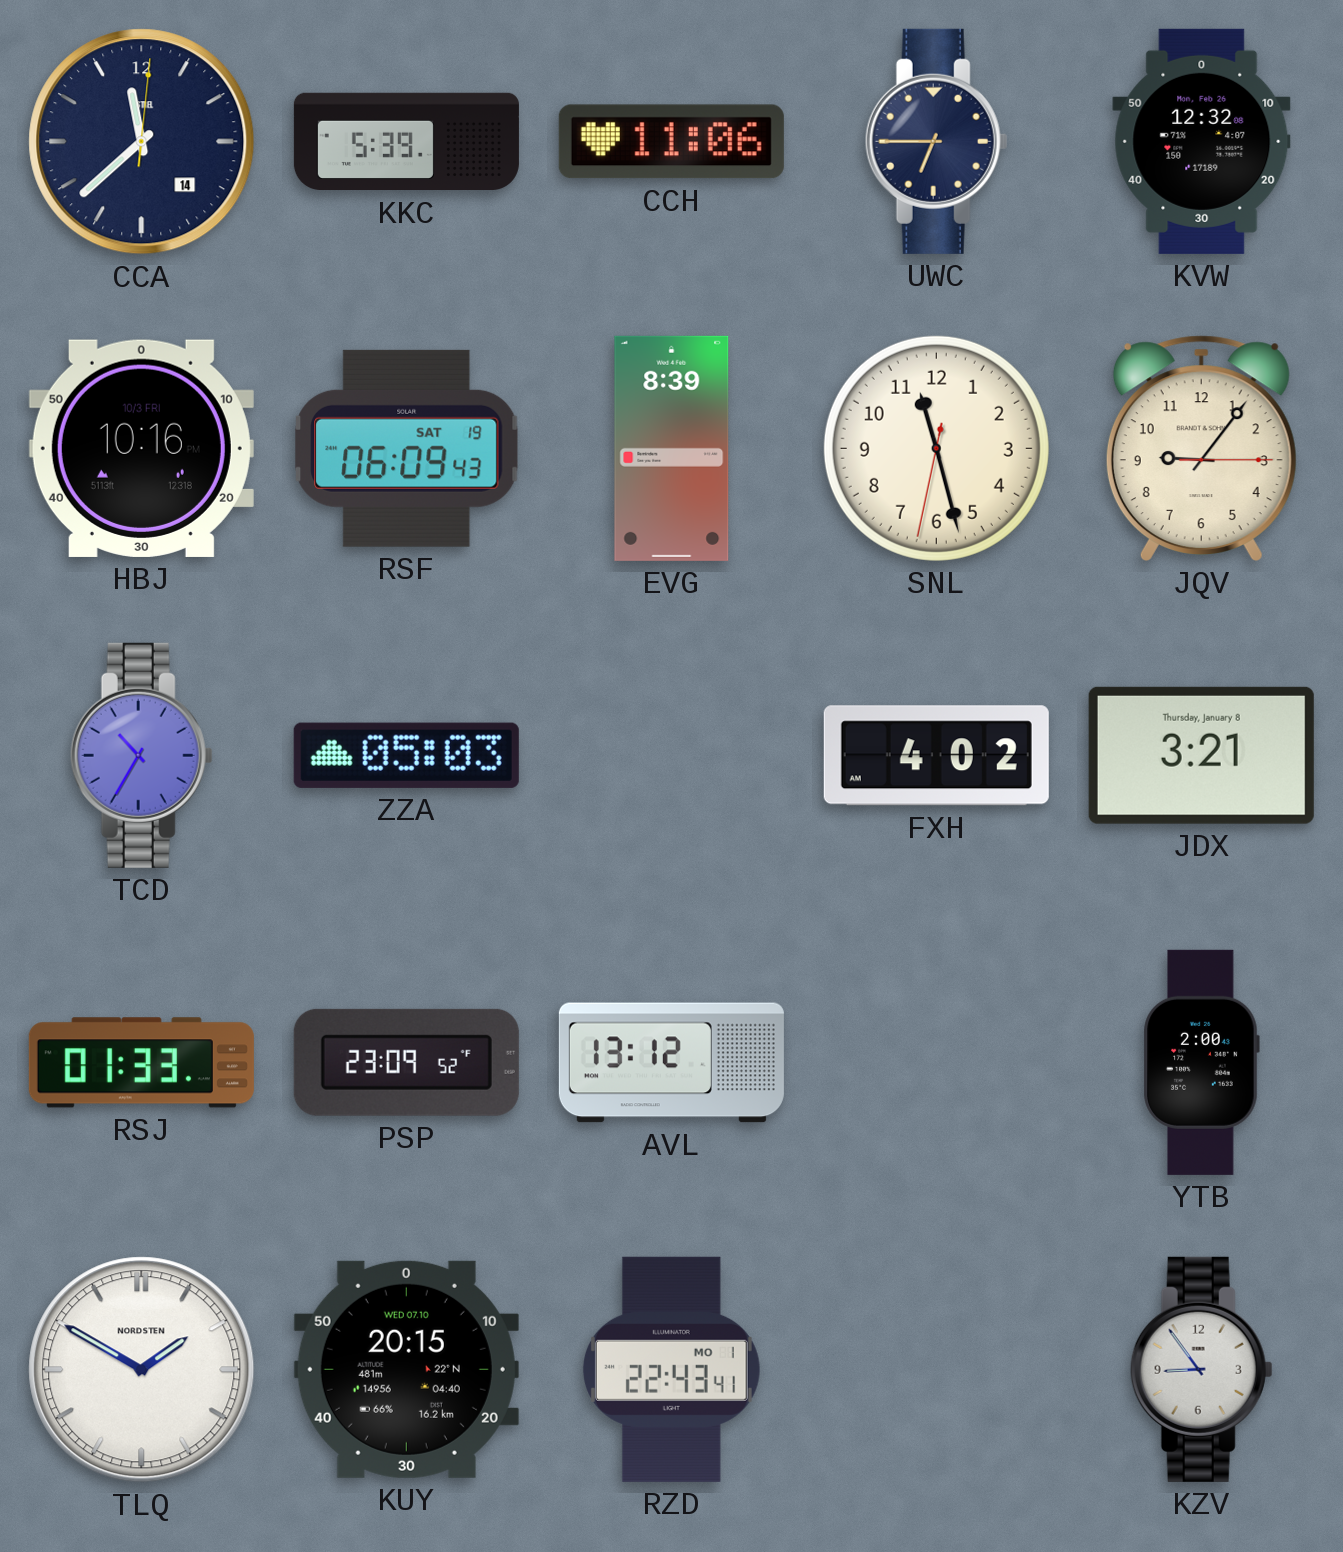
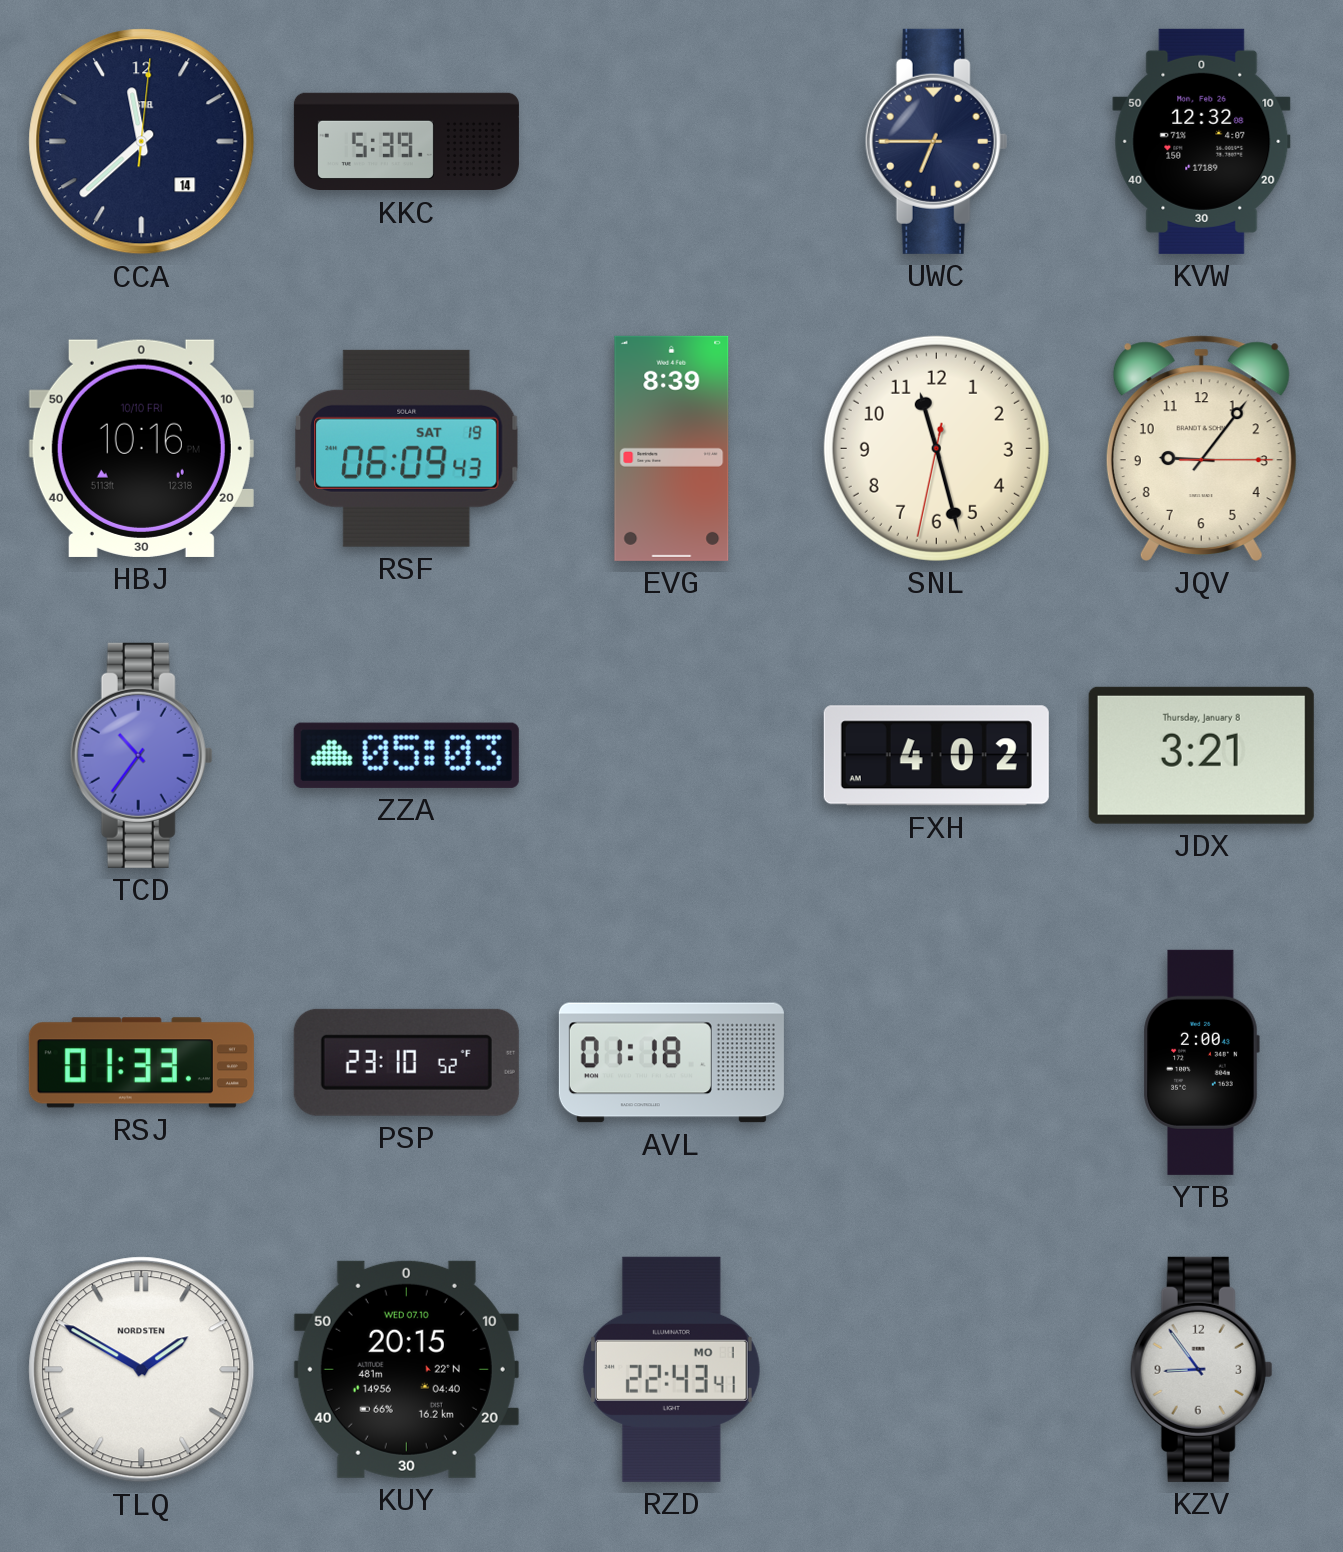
CCH: 11:06 -> none (671, 142)
HBJ date: 10/3 FRI -> 10/10 FRI (141, 448)
TCD: 10:35 -> 10:36 (141, 755)
PSP: 23:09 -> 23:10 (406, 1062)
AVL: 13:12 -> 01:18 (671, 1063)
